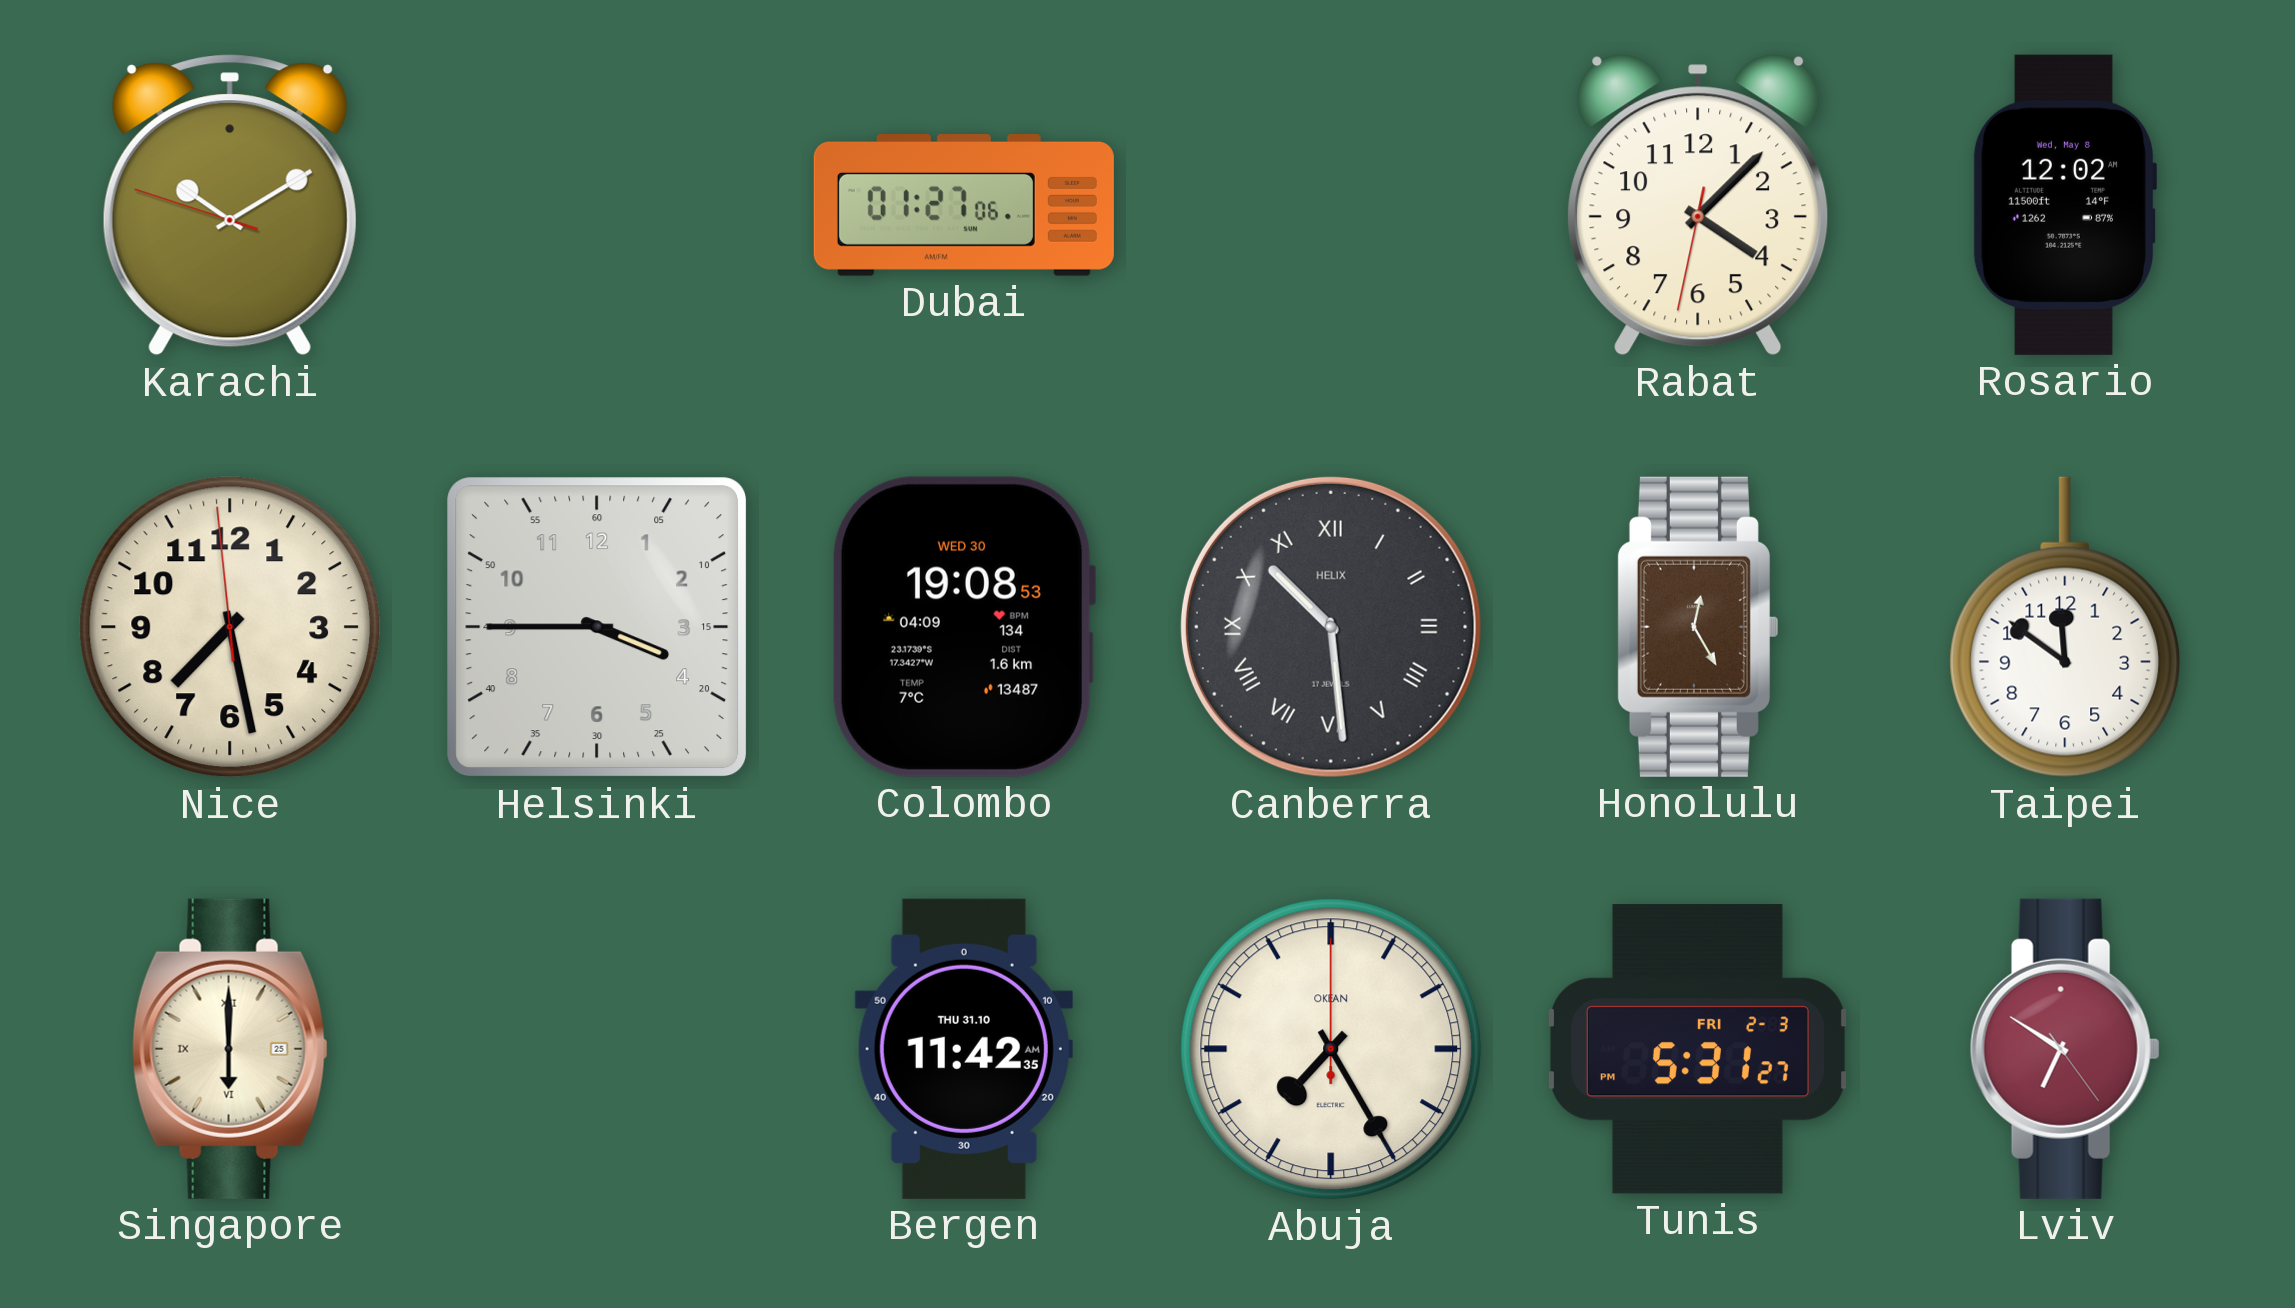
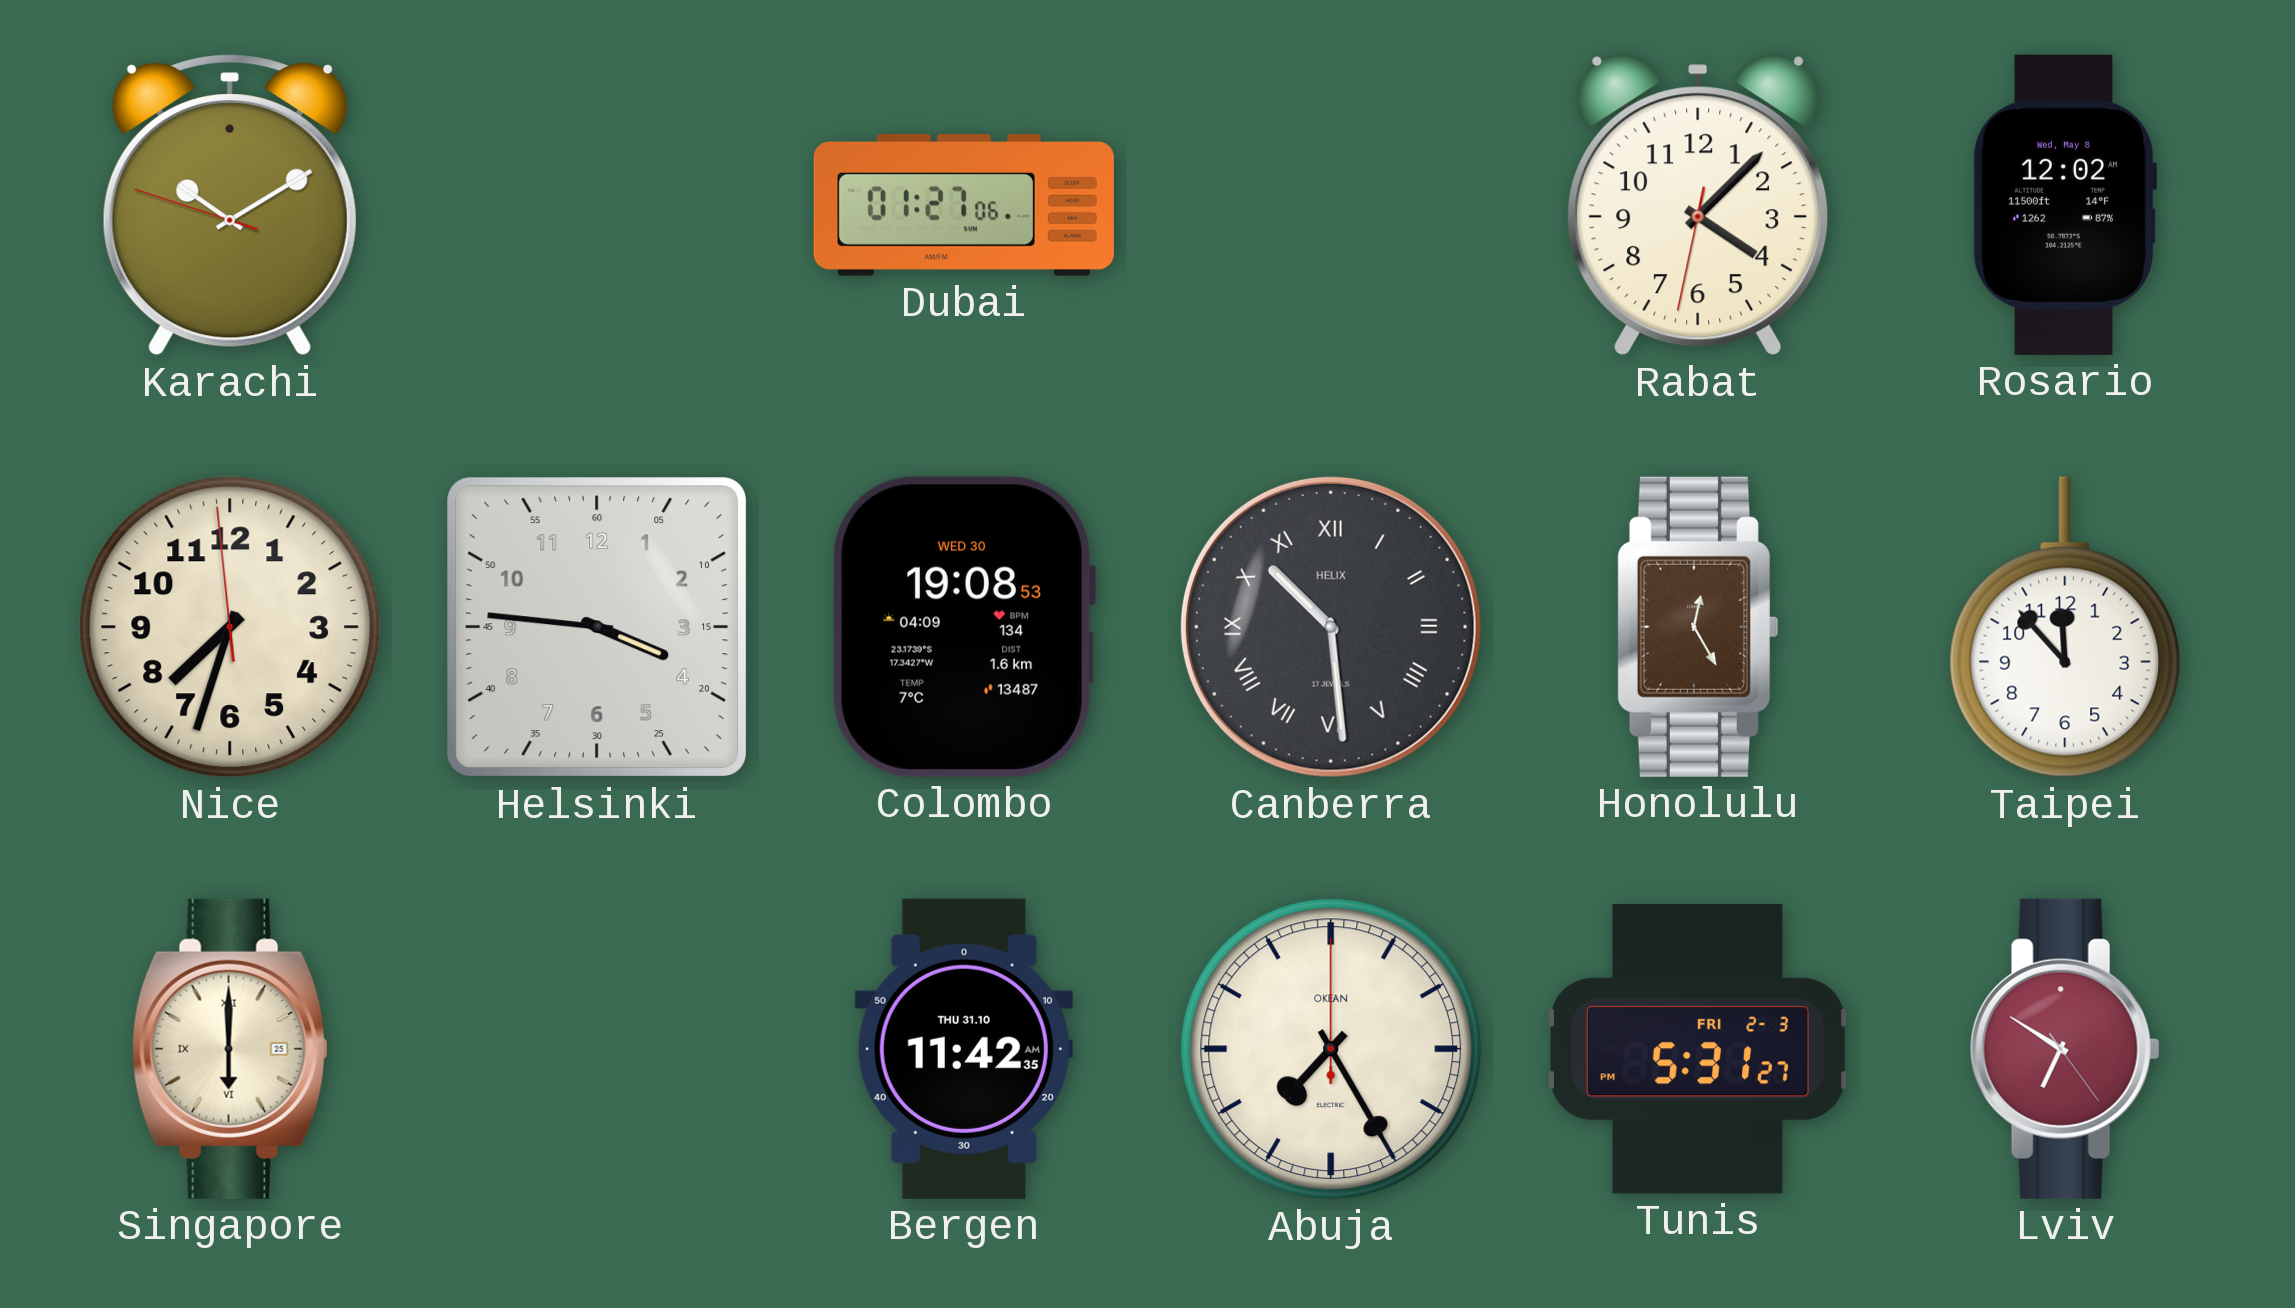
Nice: 7:27 -> 7:32 (230, 627)
Helsinki: 3:45 -> 3:46 (597, 627)
Taipei: 11:51 -> 11:53 (2065, 627)
